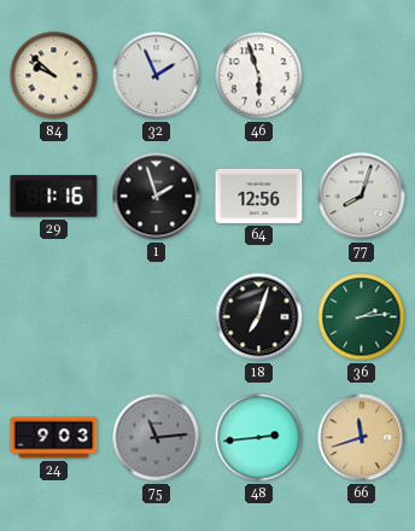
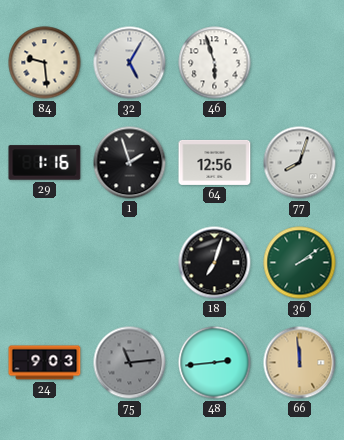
84: 9:52 -> 9:29 (45, 63)
32: 1:56 -> 5:05 (130, 63)
36: 2:14 -> 2:09 (300, 263)
66: 11:42 -> 11:59 (300, 363)
